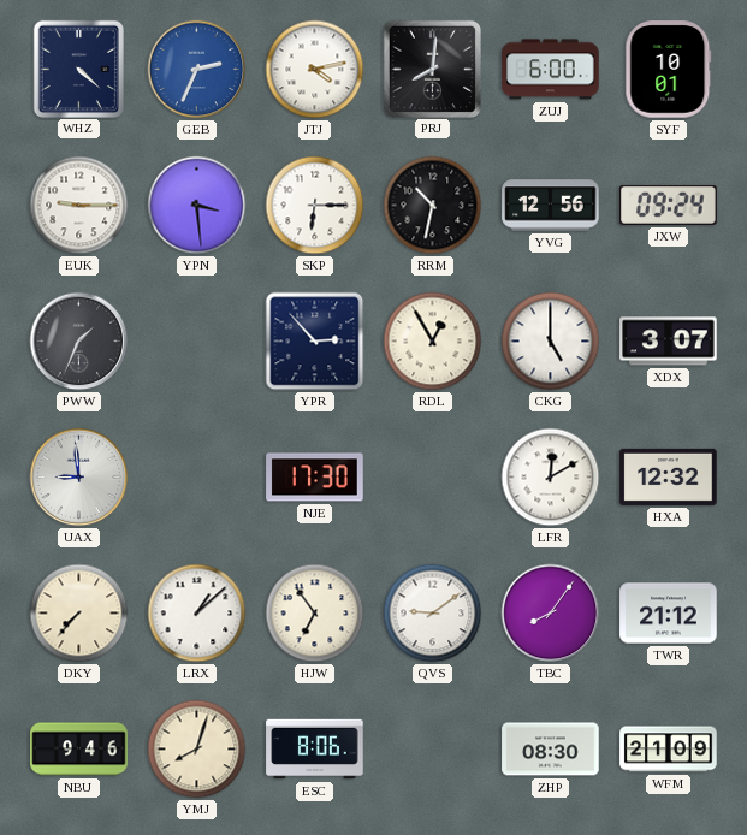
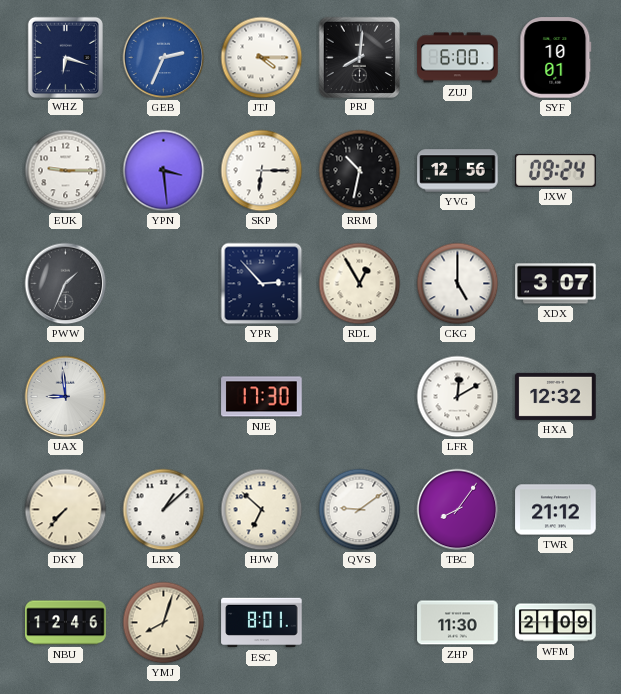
WHZ: 4:22 -> 6:18 (65, 57)
JTJ: 4:13 -> 4:15 (262, 58)
HJW: 6:54 -> 6:52 (262, 510)
NBU: 9:46 -> 12:46 (66, 623)
ESC: 8:06 -> 8:01 (262, 623)
ZHP: 08:30 -> 11:30 (458, 623)
